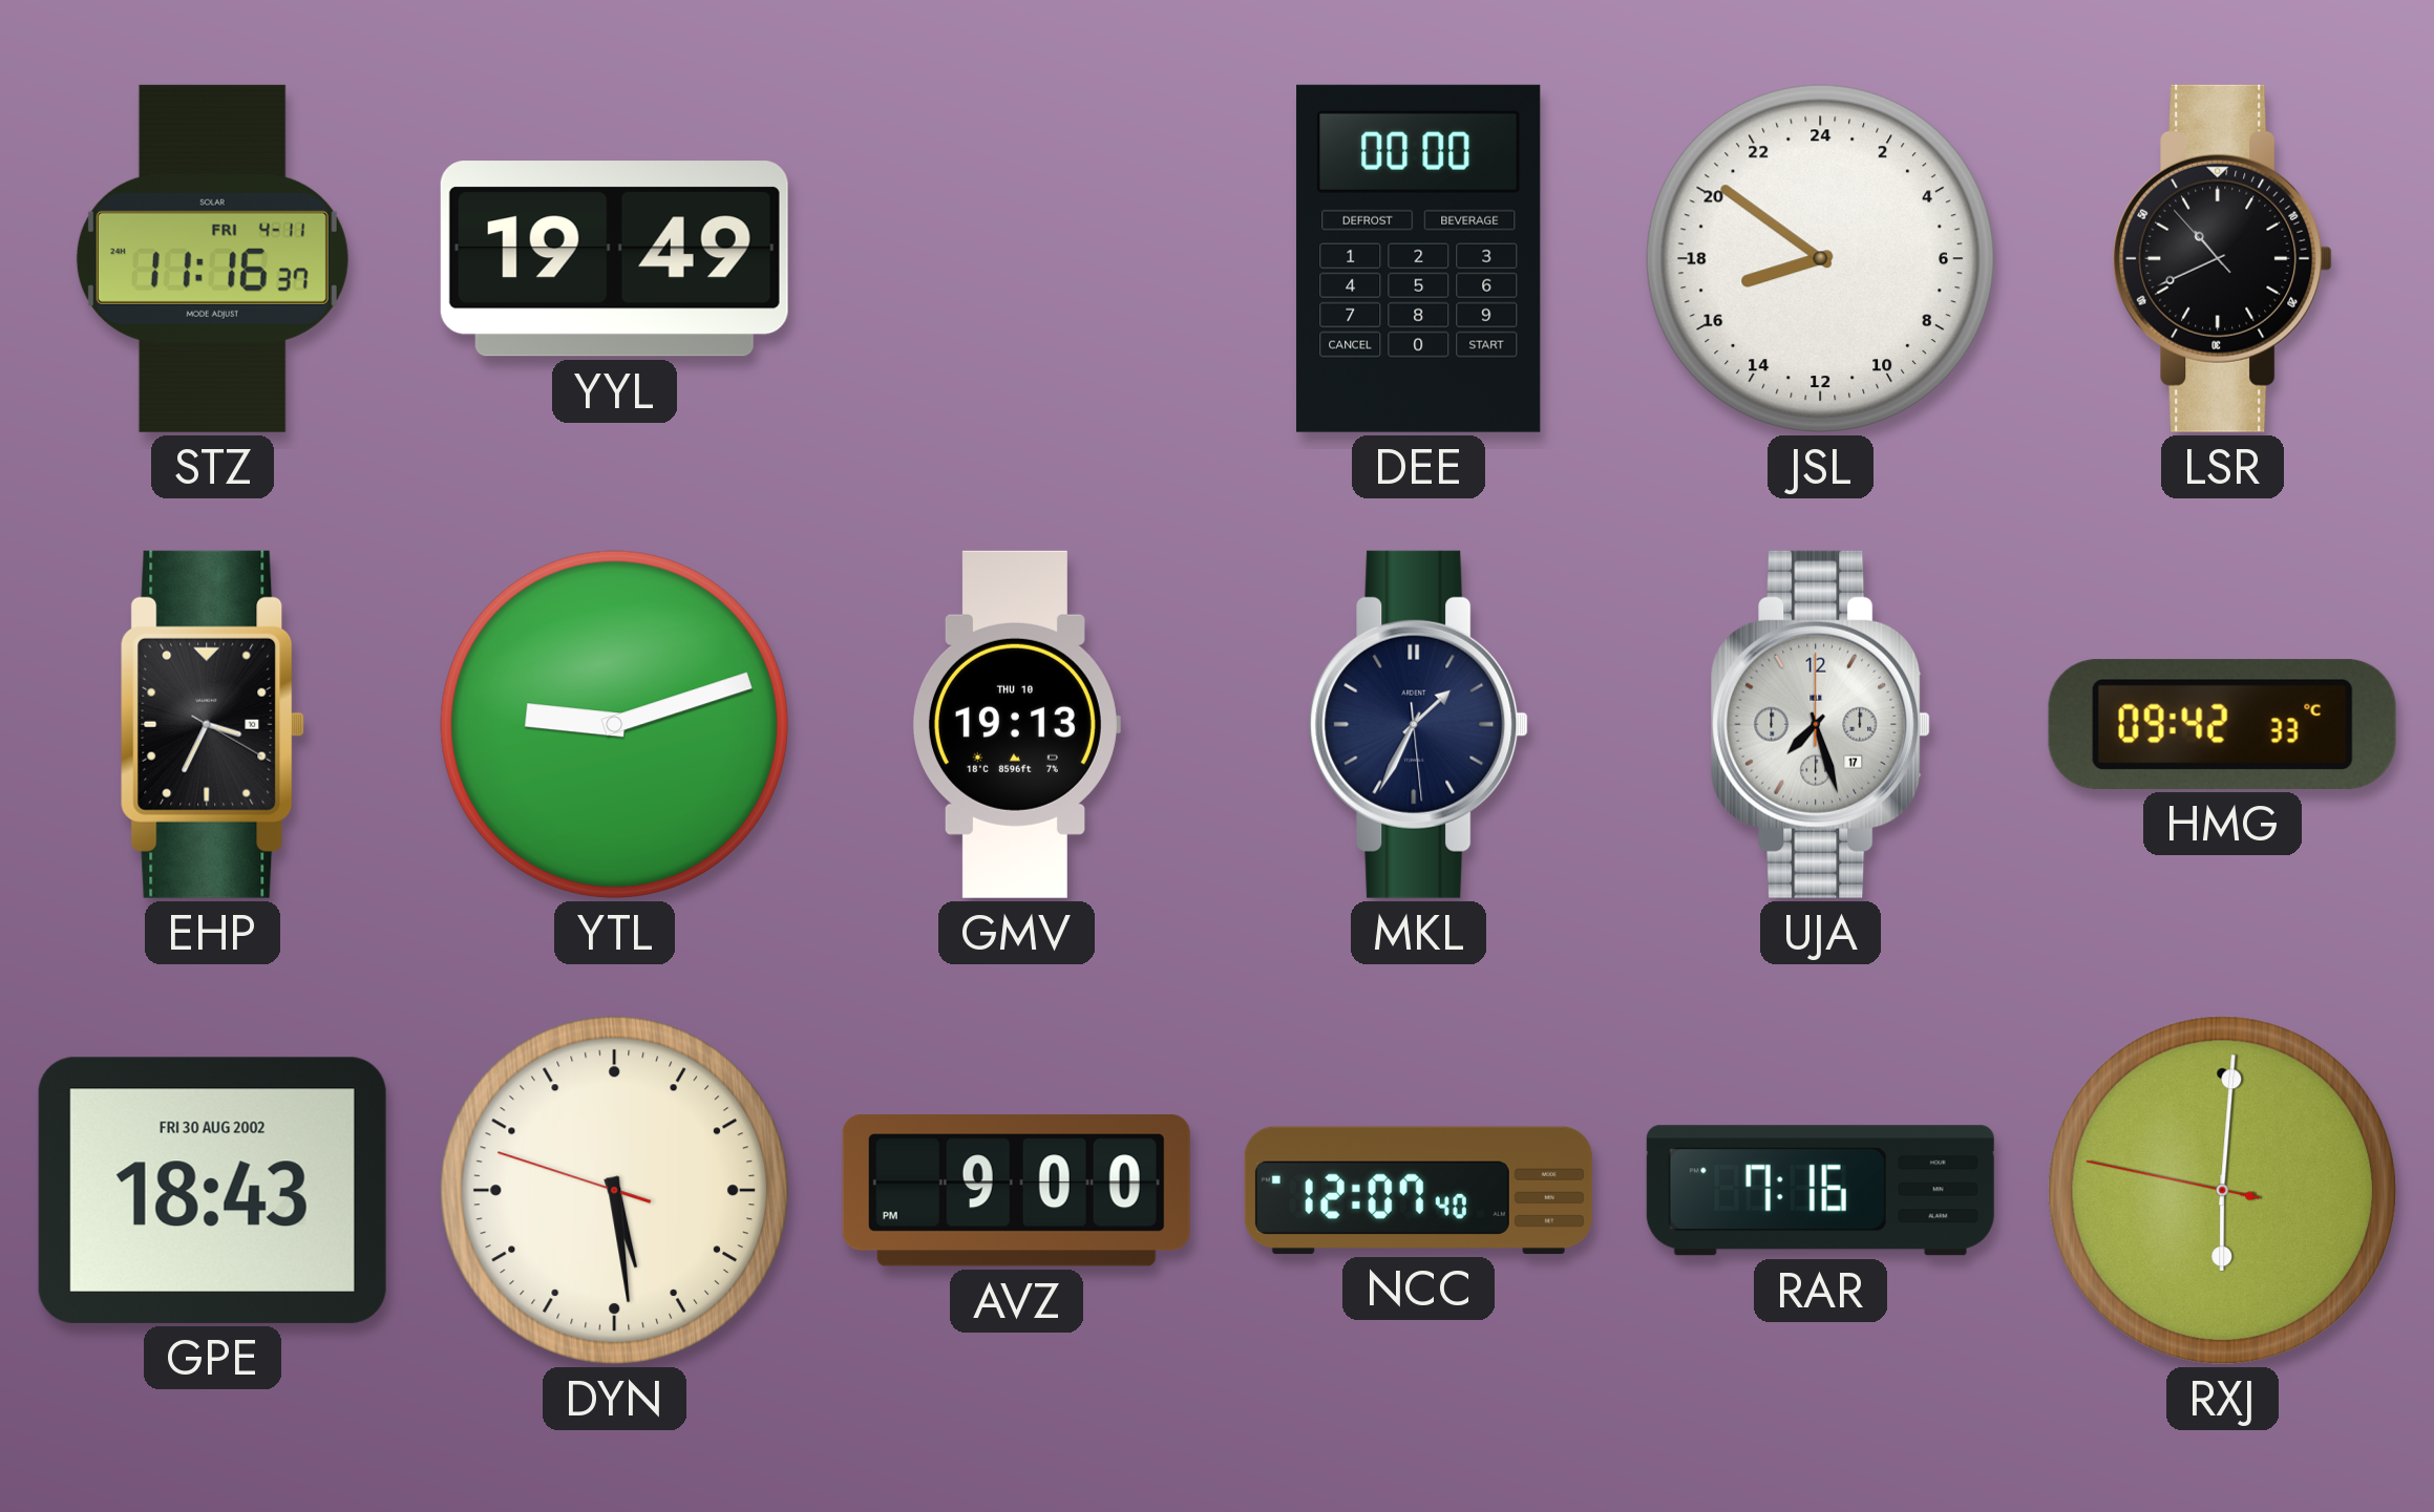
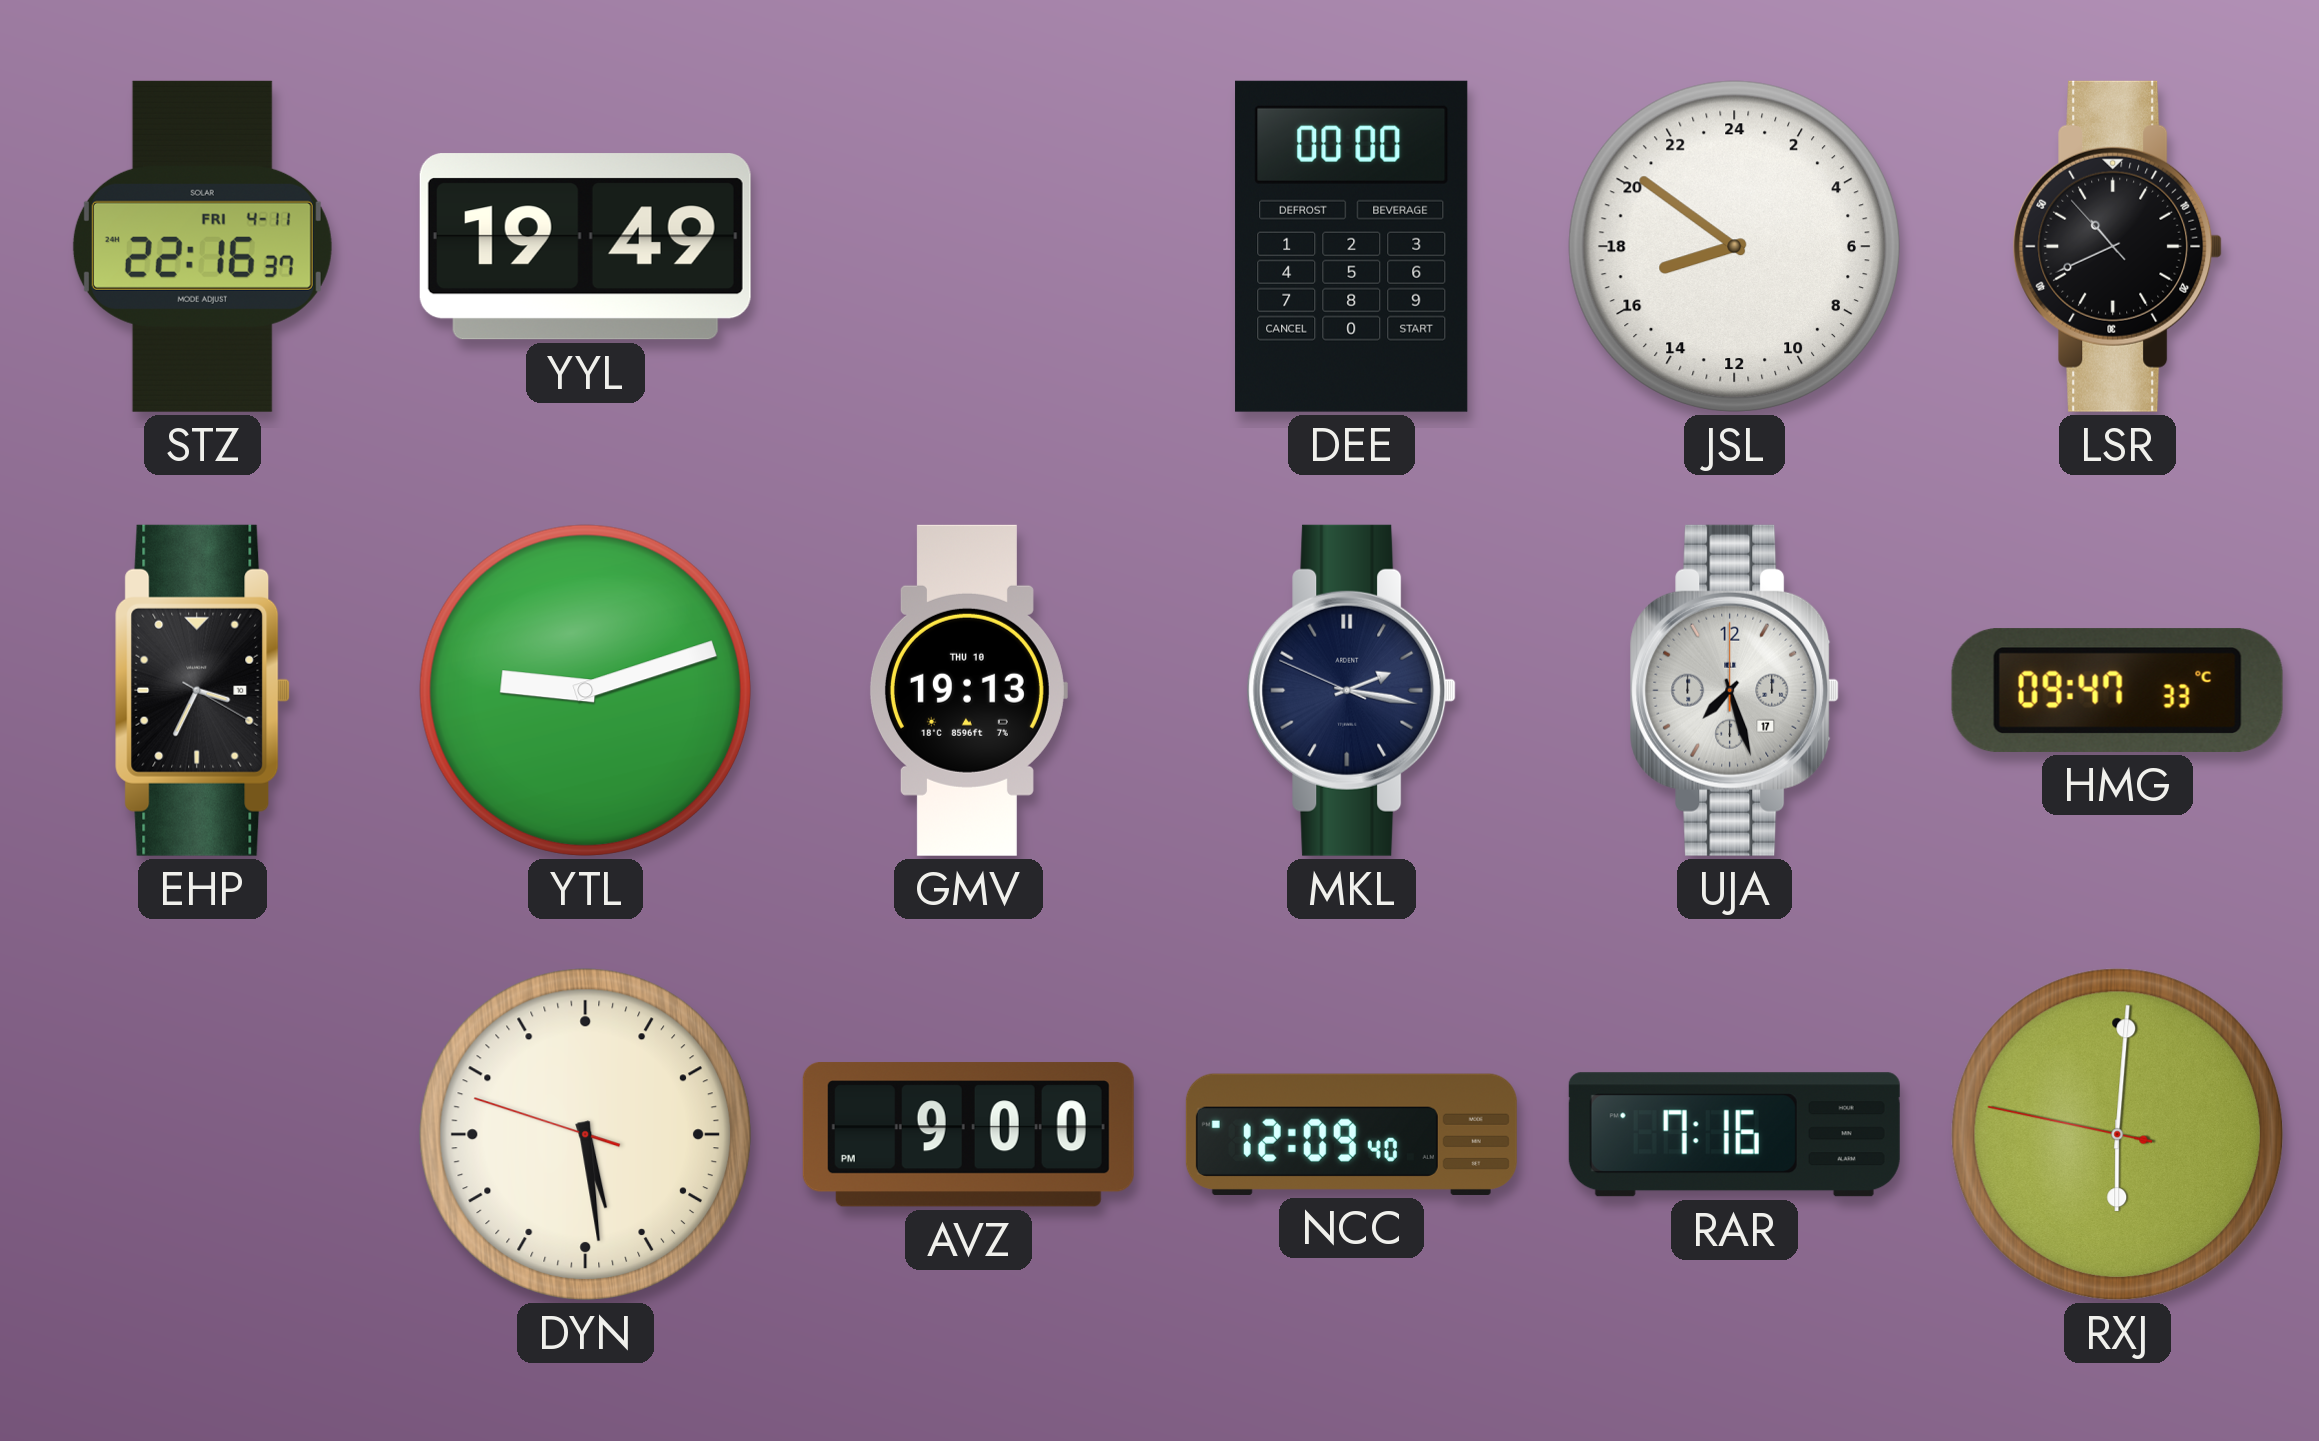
STZ: 11:16 -> 22:16 (202, 246)
MKL: 1:34 -> 2:16 (1352, 690)
HMG: 09:42 -> 09:47 (2117, 690)
GPE: 18:43 -> none (212, 1190)
NCC: 12:07 -> 12:09 (1351, 1134)
